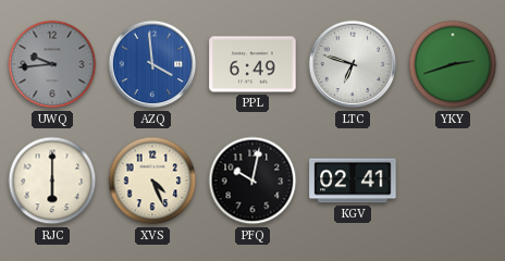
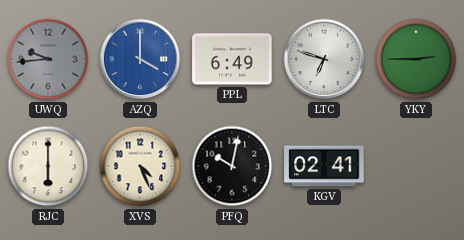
AZQ: 3:59 -> 4:00 (140, 59)
YKY: 2:42 -> 2:45 (416, 59)
